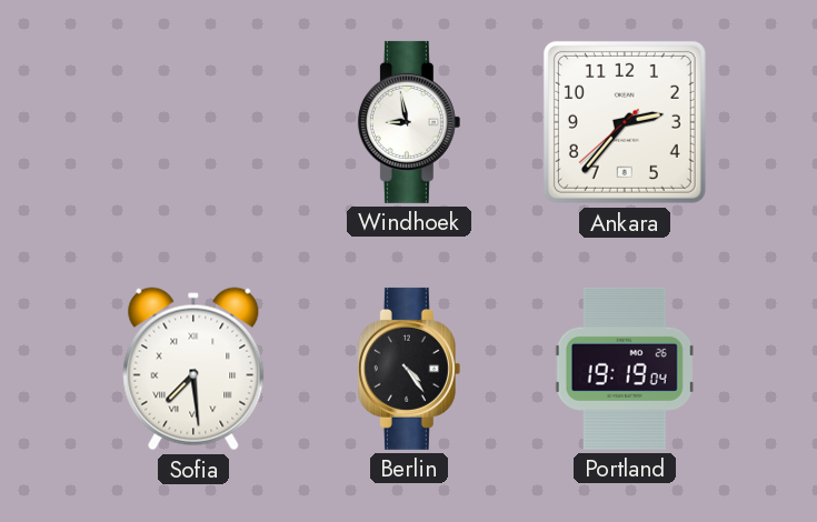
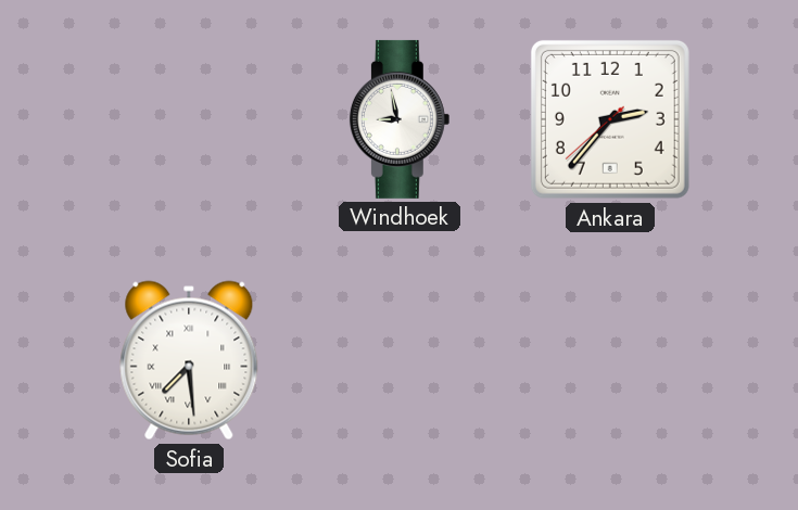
Berlin: 4:24 -> none (409, 369)
Portland: 19:19 -> none (625, 369)
